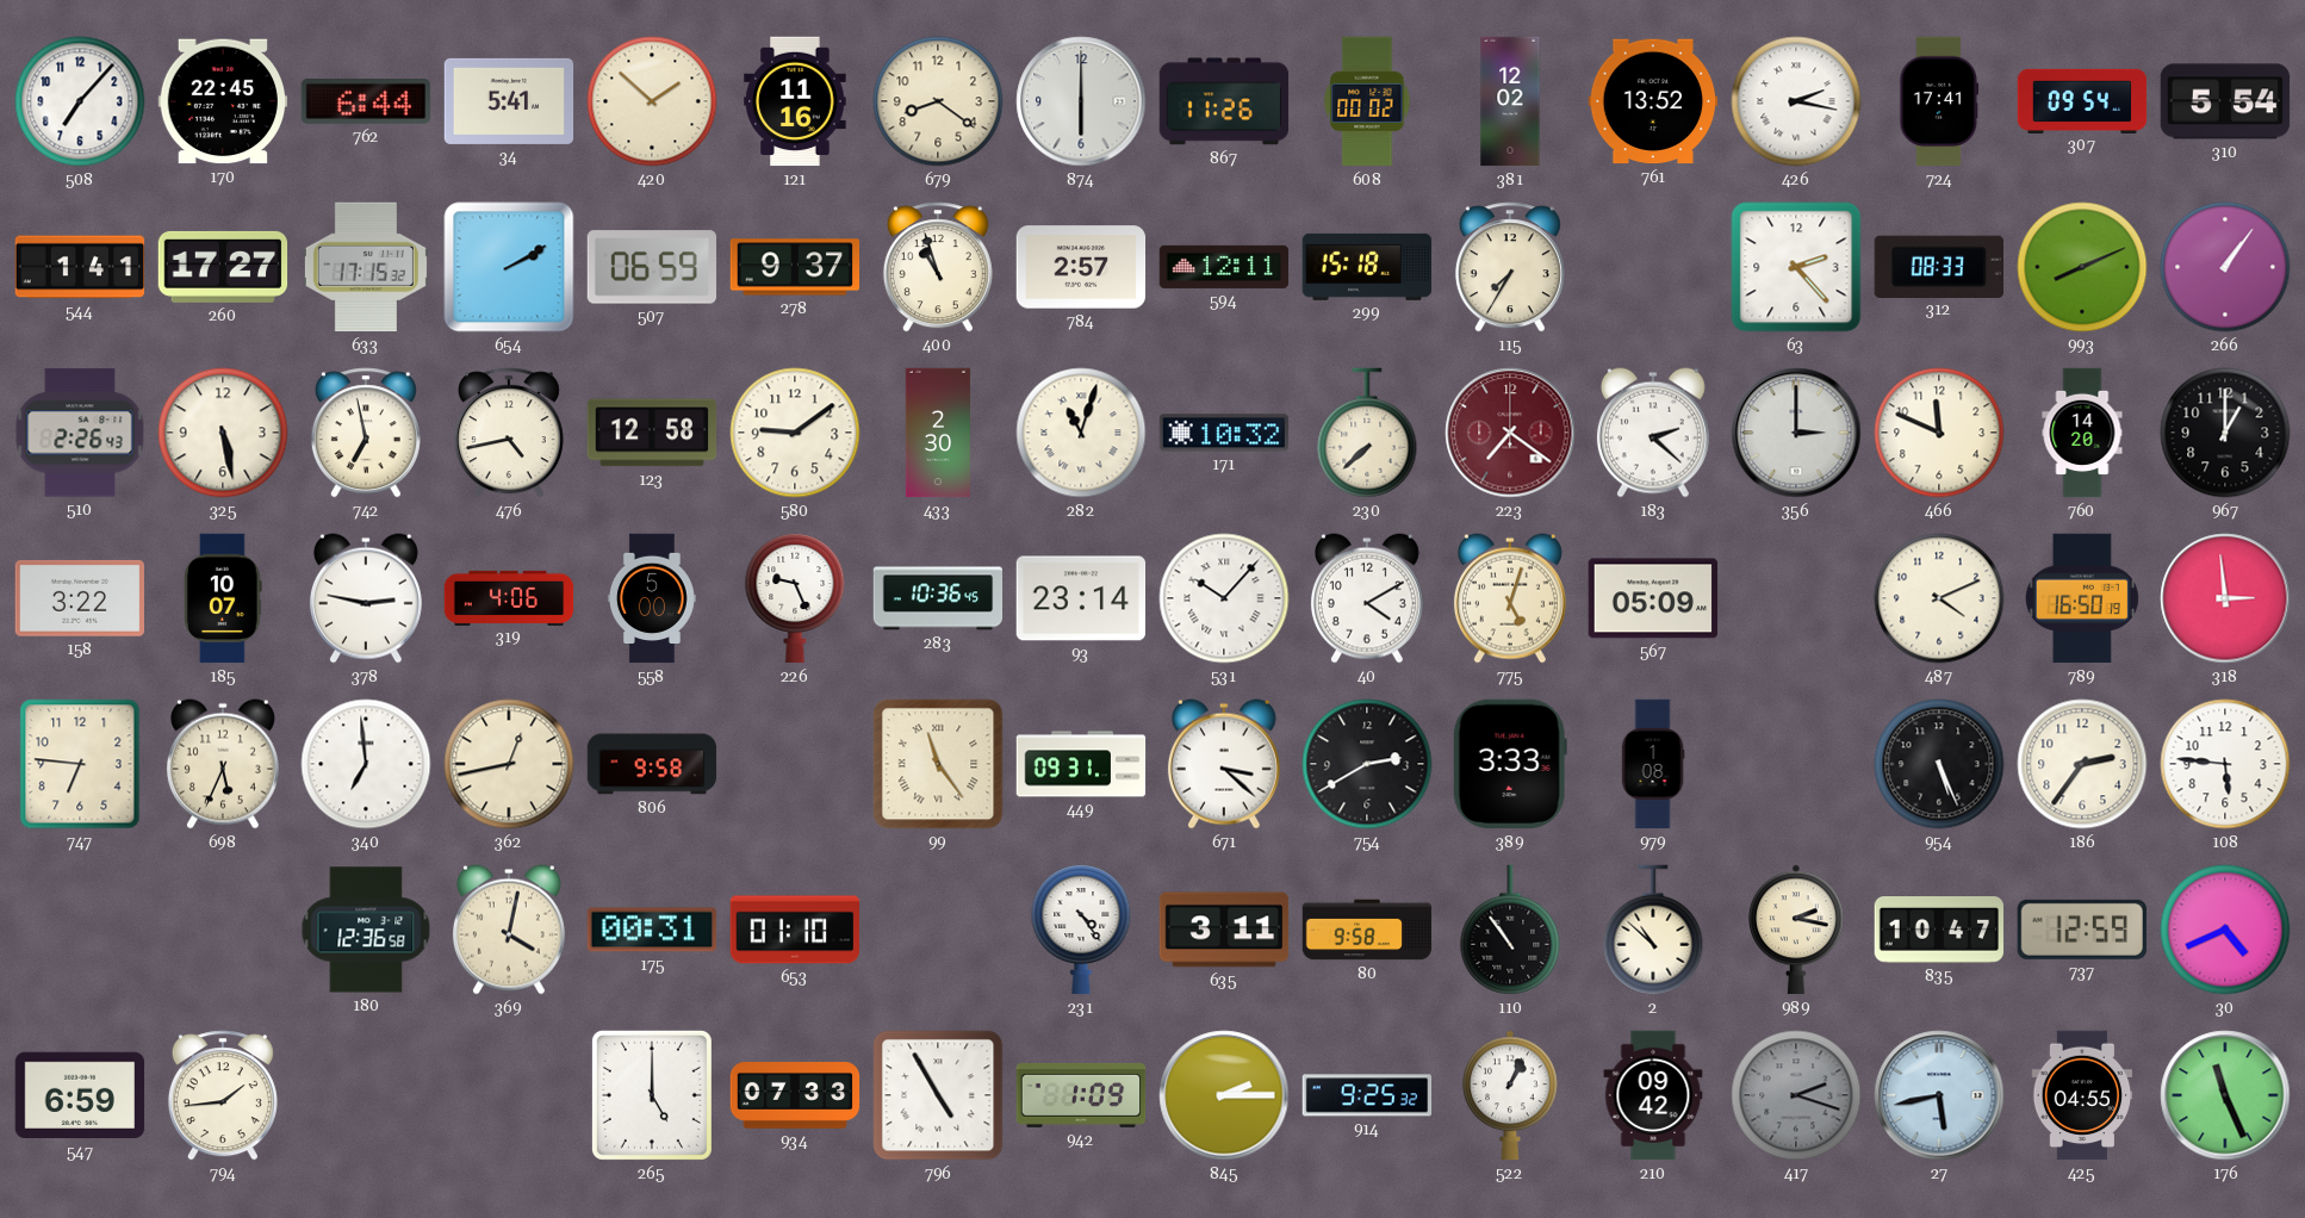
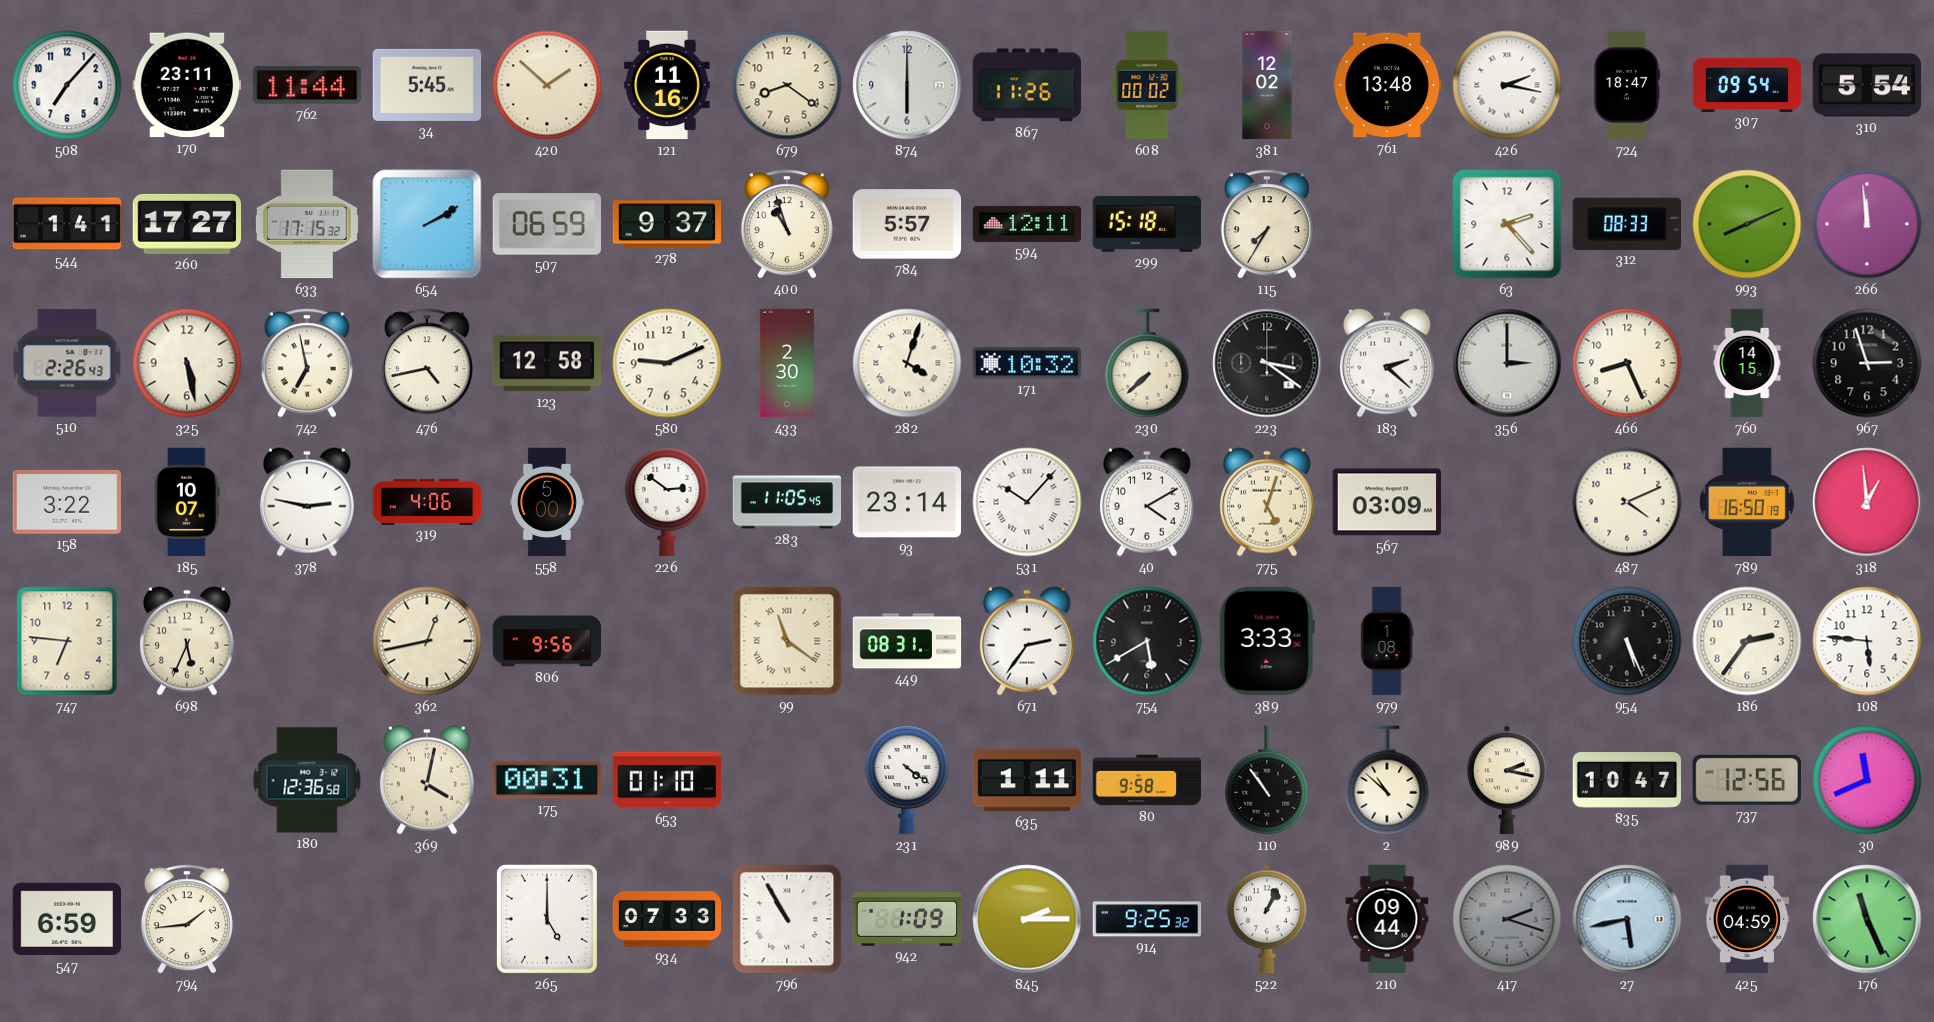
170: 22:45 -> 23:11 (187, 85)
762: 6:44 -> 11:44 (307, 86)
34: 5:41 -> 5:45 (427, 85)
761: 13:52 -> 13:48 (1387, 85)
724: 17:41 -> 18:47 (1627, 85)
784: 2:57 -> 5:57 (907, 224)
266: 1:06 -> 11:59 (1867, 224)
580: 9:09 -> 9:11 (667, 363)
282: 11:03 -> 4:03 (907, 363)
223: 7:21 -> 3:21 (1267, 363)
223 dial: burgundy -> black (1267, 363)
466: 11:49 -> 8:26 (1627, 363)
760: 14:20 -> 14:15 (1747, 363)
967: 1:00 -> 2:57 (1867, 363)
226: 9:26 -> 2:51 (667, 503)
283: 10:36 -> 11:05 (787, 502)
567: 05:09 -> 03:09 (1387, 502)
318: 2:59 -> 12:59 (1867, 502)
340: 6:59 -> none (366, 764)
806: 9:58 -> 9:56 (547, 641)
99: 11:24 -> 11:21 (787, 641)
449: 09:31 -> 08:31 (907, 641)
671: 3:22 -> 2:36 (1027, 641)
754: 2:40 -> 5:40 (1147, 641)
231: 4:24 -> 4:21 (907, 781)
635: 3:11 -> 1:11 (1027, 780)
737: 12:59 -> 12:56 (1747, 780)
30: 4:41 -> 11:41 (1867, 780)
796: 4:55 -> 10:55 (787, 919)
210: 09:42 -> 09:44 (1387, 919)
425: 04:55 -> 04:59 (1747, 919)
